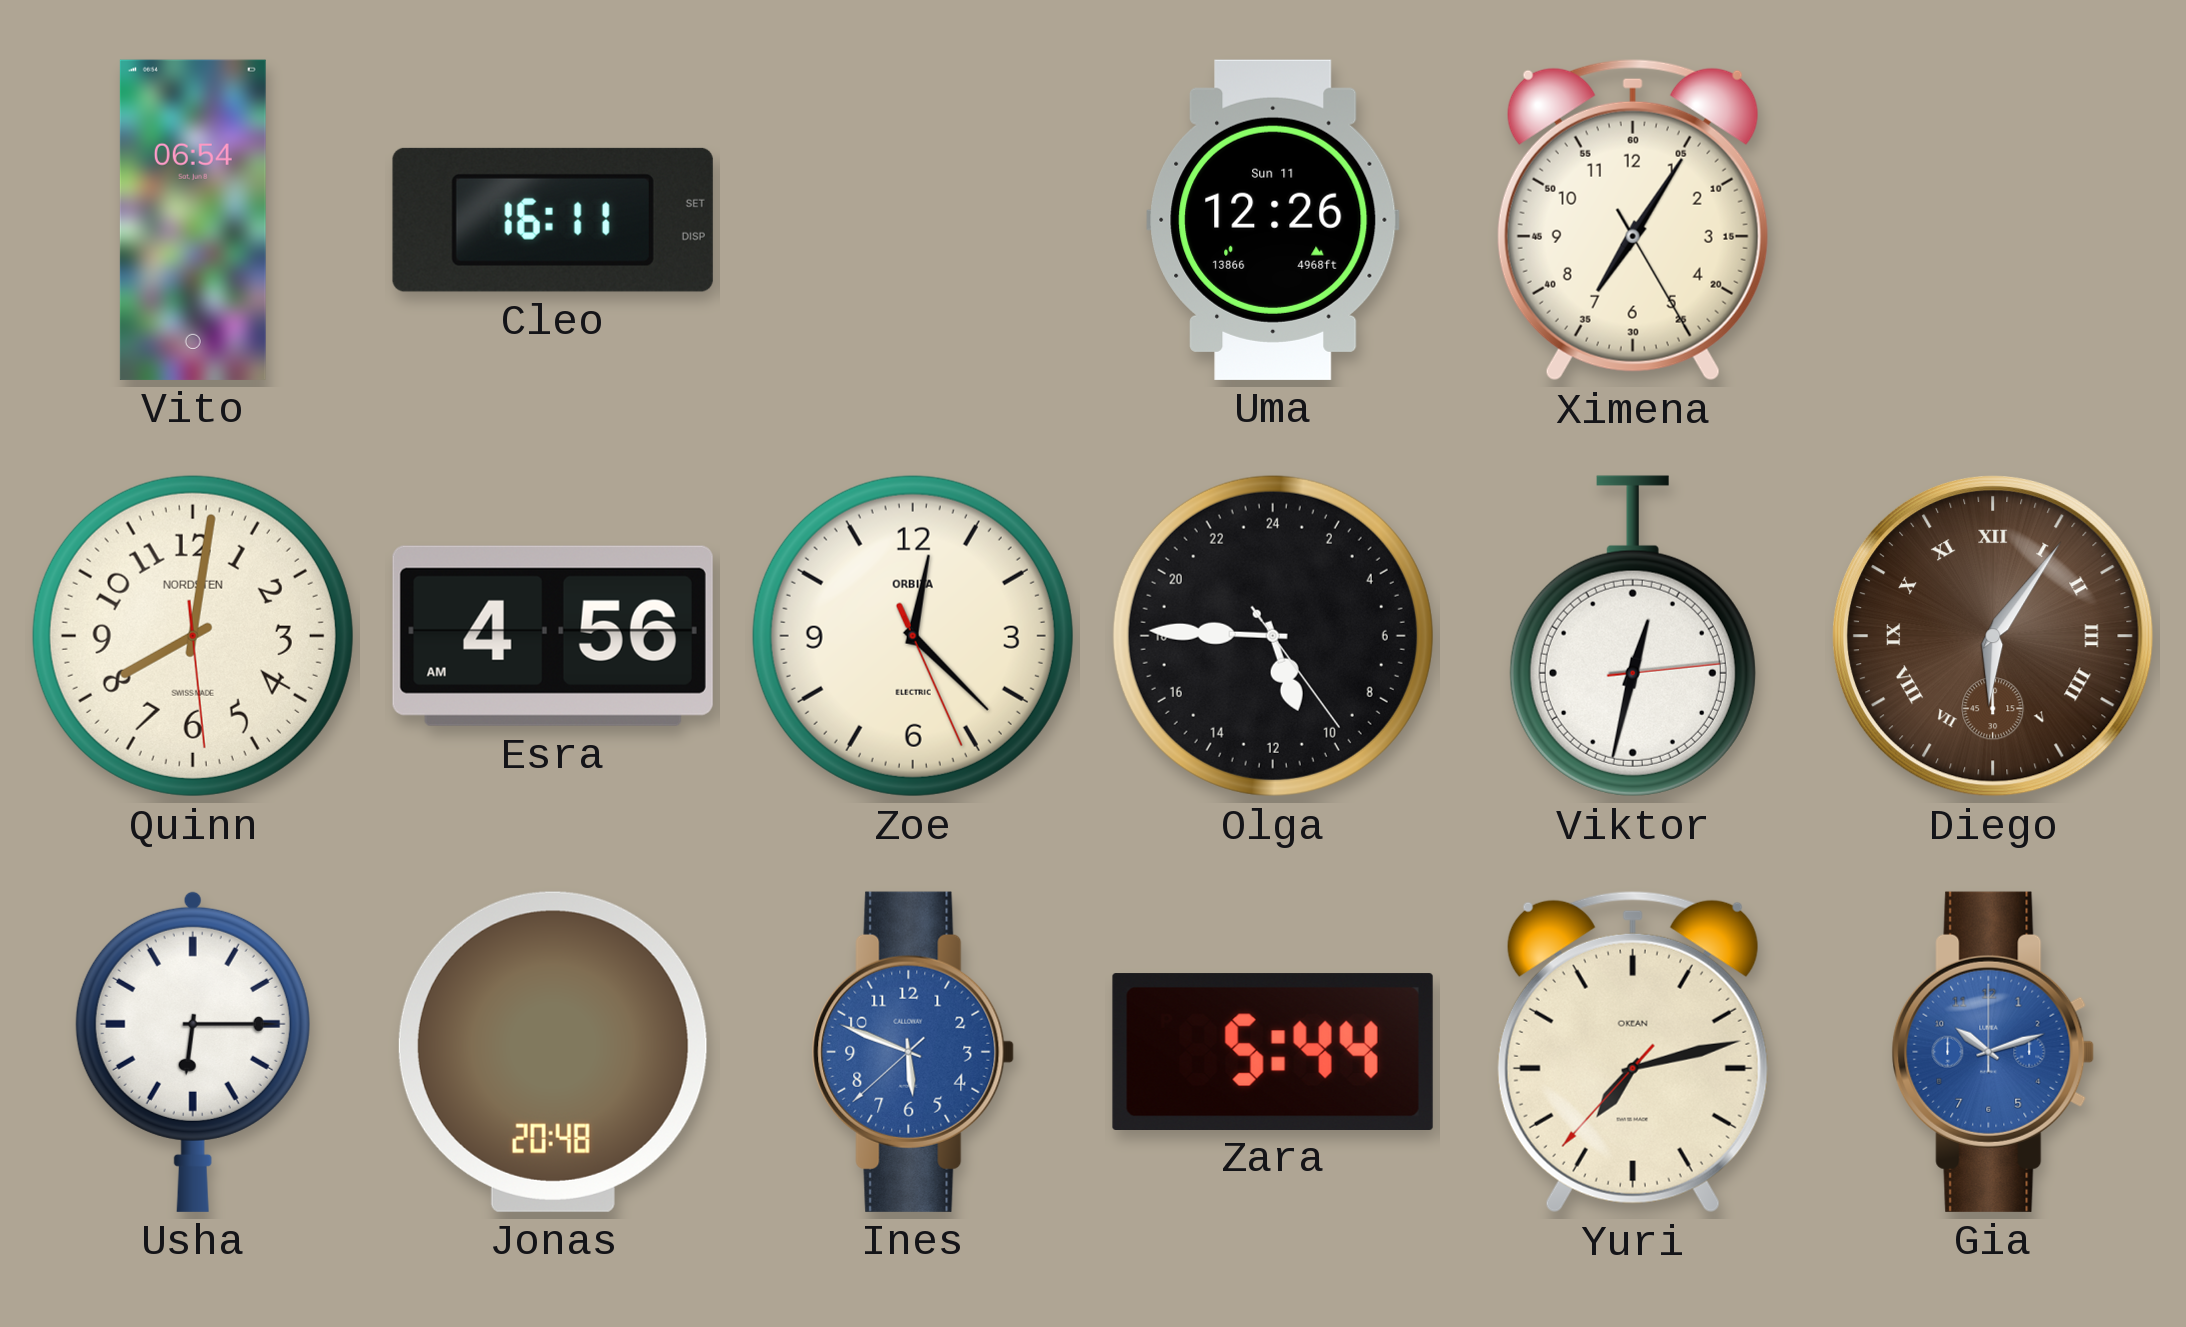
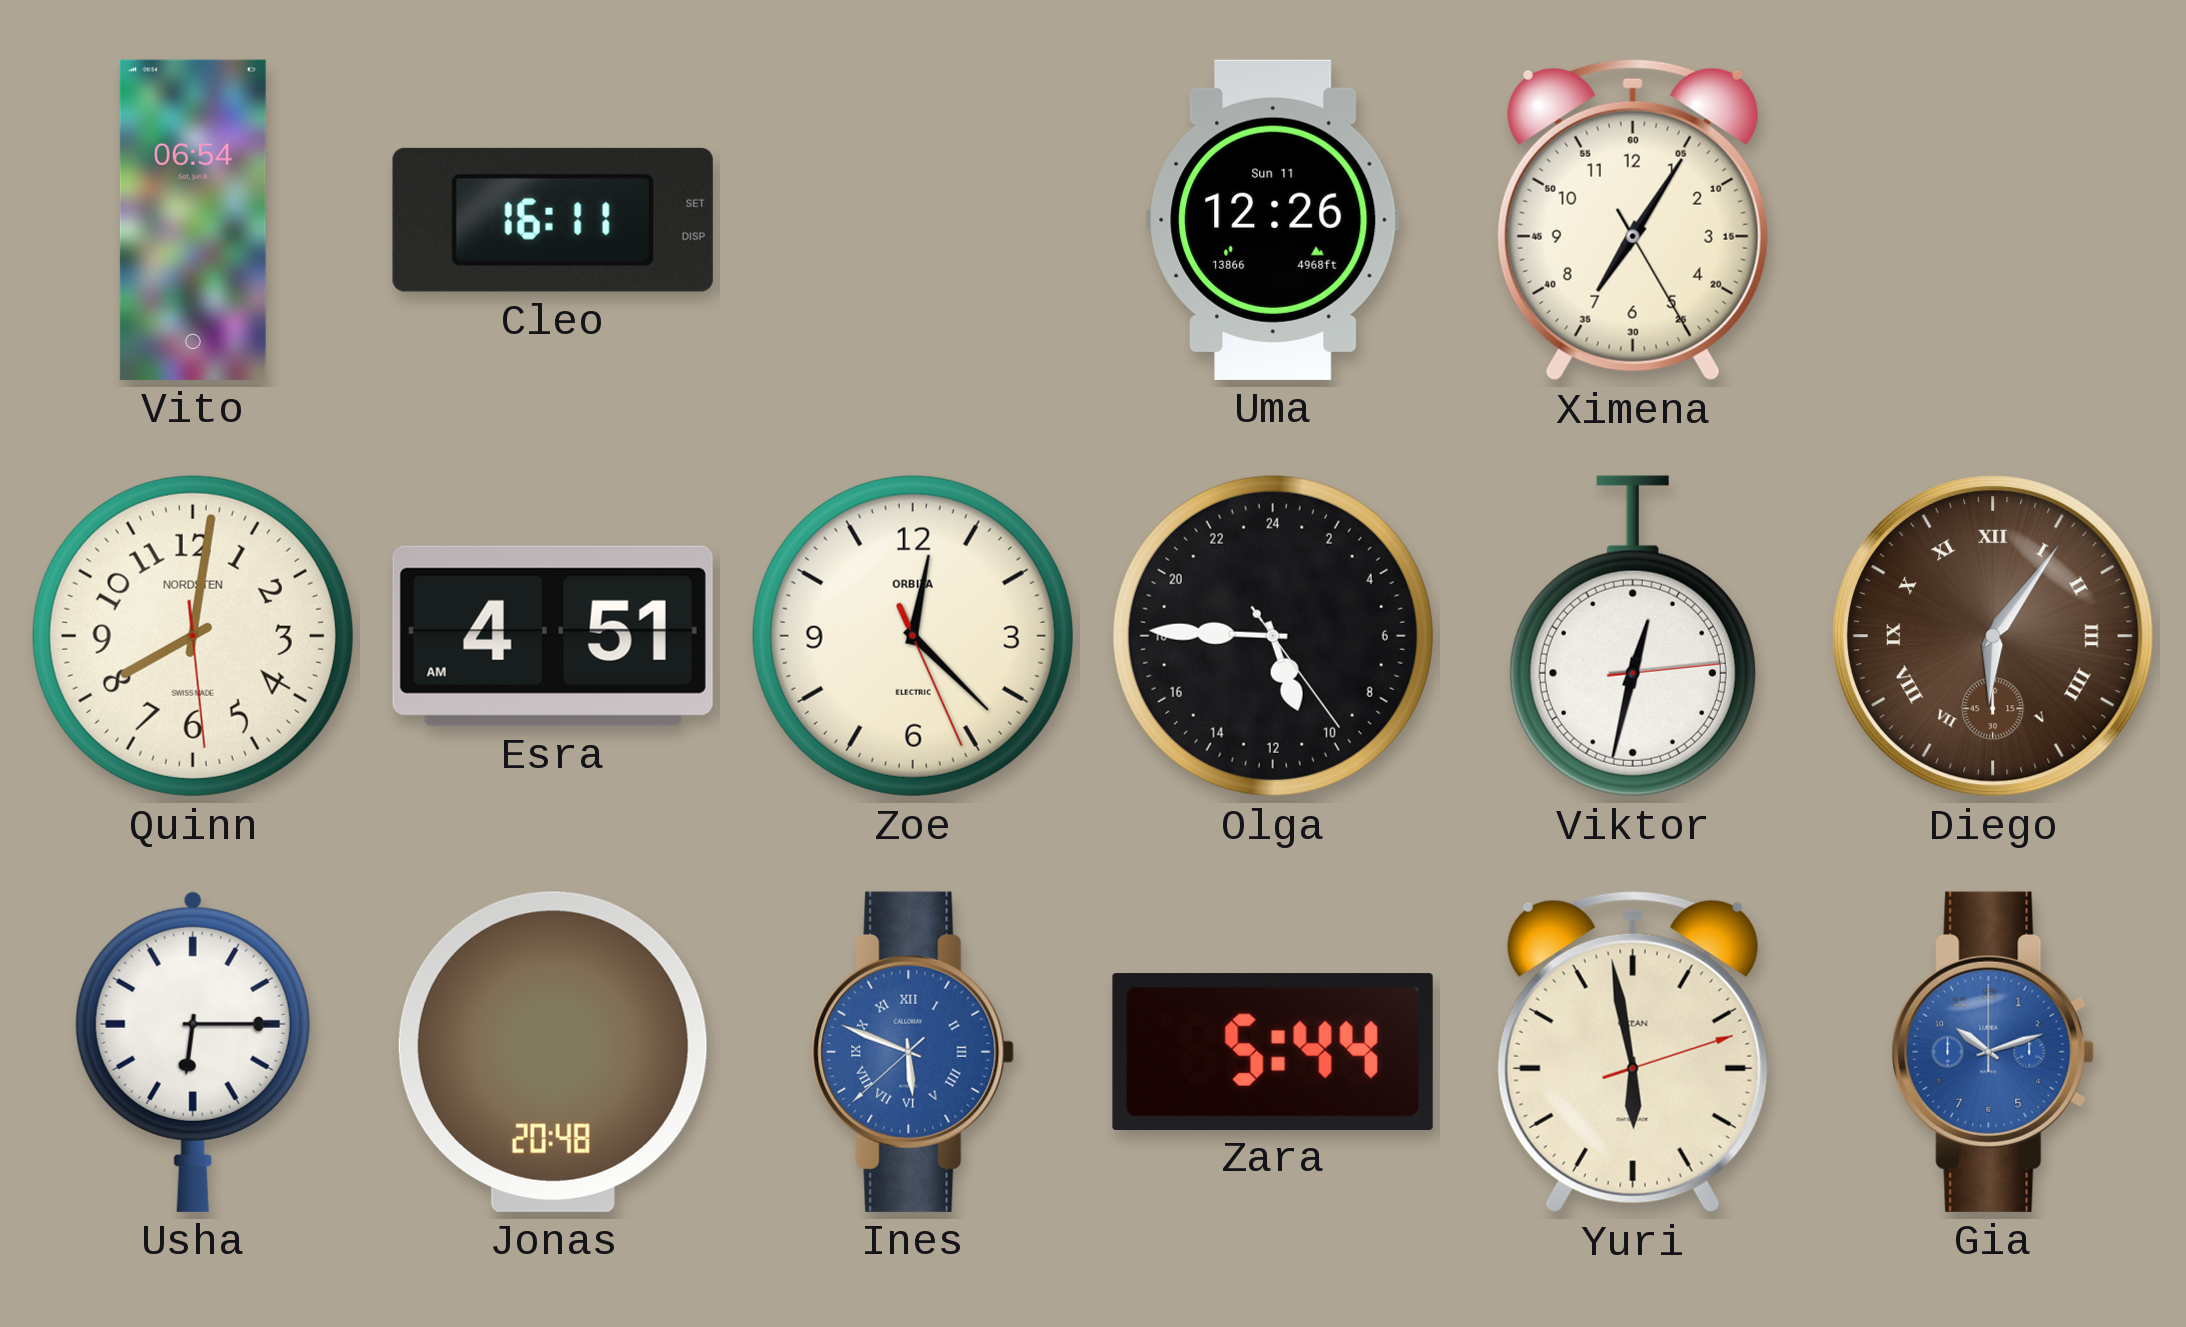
Esra: 4:56 -> 4:51 (553, 636)
Ines numerals: Arabic -> Roman (913, 1052)
Yuri: 7:12 -> 5:58 (1633, 1052)
